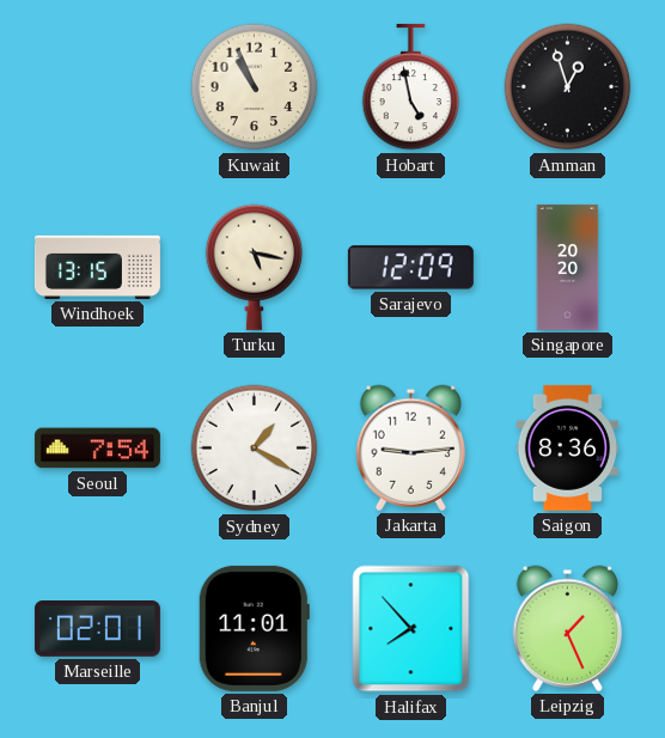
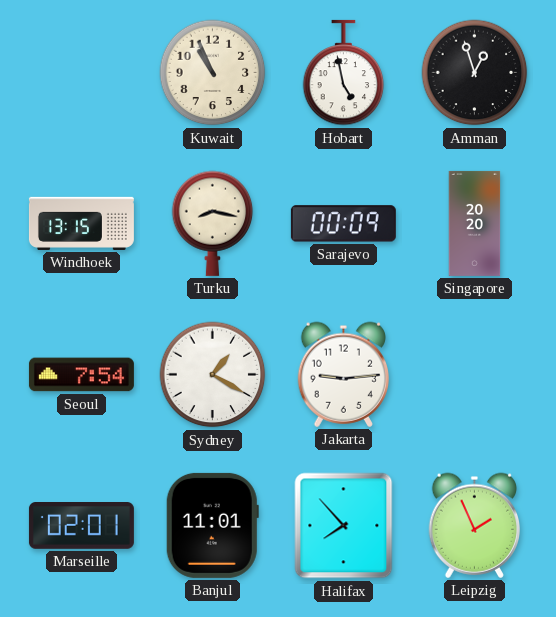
Turku: 5:17 -> 8:17 (213, 223)
Sarajevo: 12:09 -> 00:09 (343, 224)
Saigon: 8:36 -> none (567, 447)
Leipzig: 1:26 -> 1:56 (474, 525)
